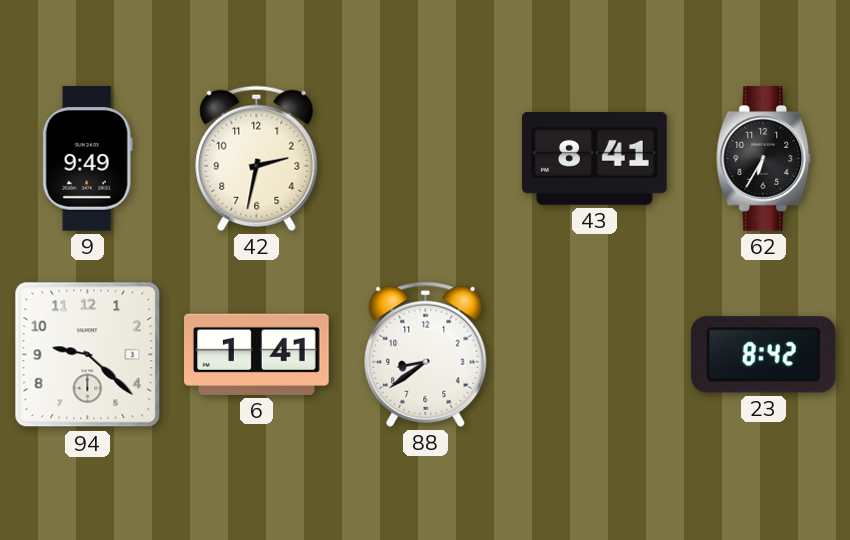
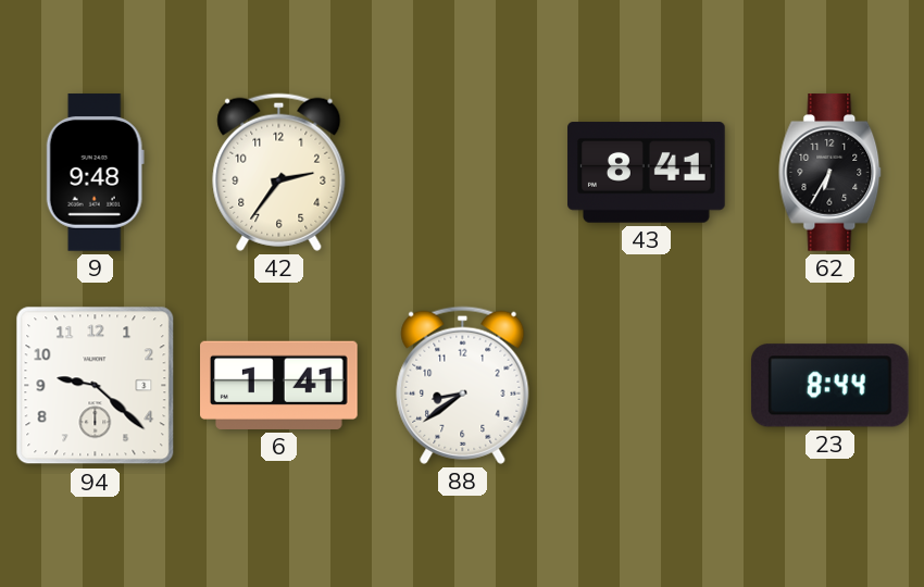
9: 9:49 -> 9:48 (95, 173)
42: 2:32 -> 2:36 (279, 172)
23: 8:42 -> 8:44 (829, 386)
